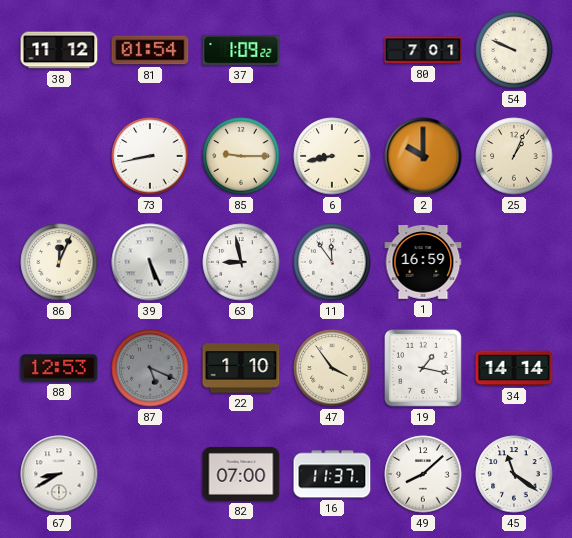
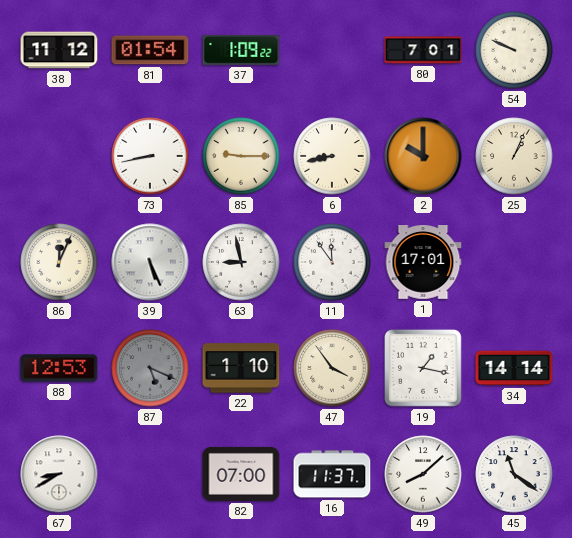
1: 16:59 -> 17:01 (423, 262)
